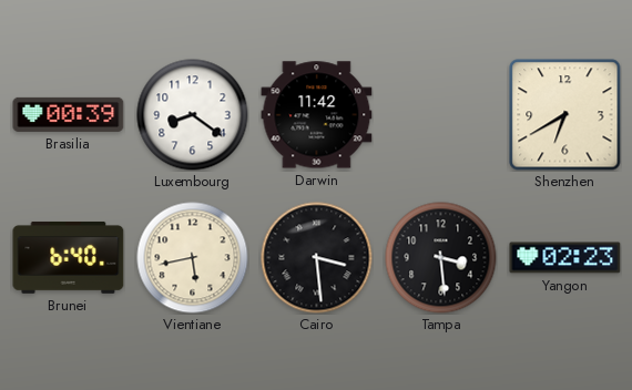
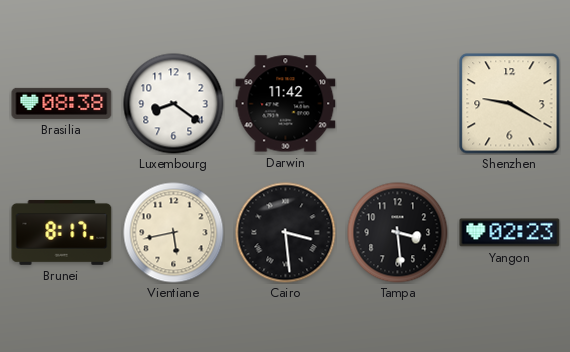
Brasilia: 00:39 -> 08:38 (62, 103)
Shenzhen: 6:40 -> 9:20 (510, 104)
Brunei: 6:40 -> 8:17 (62, 232)
